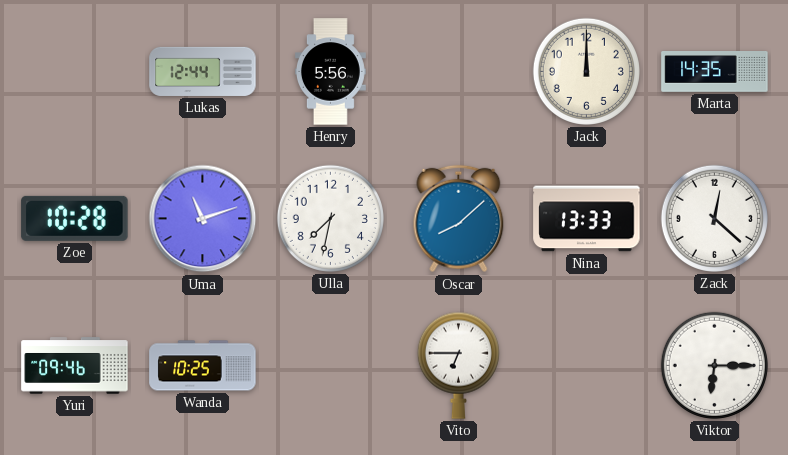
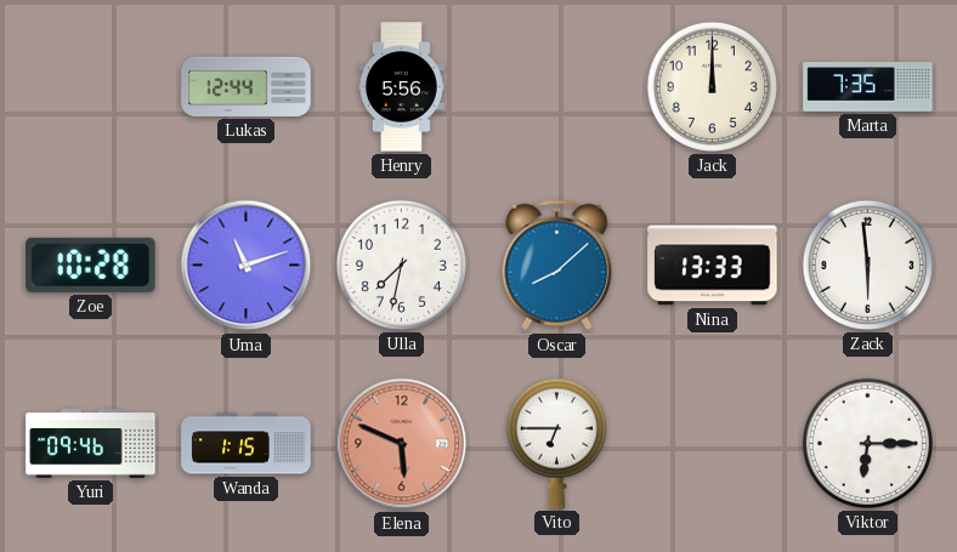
Marta: 14:35 -> 7:35 (868, 87)
Zack: 12:22 -> 5:59 (867, 264)
Wanda: 10:25 -> 1:15 (247, 444)
Elena: none -> 5:49 (402, 444)
